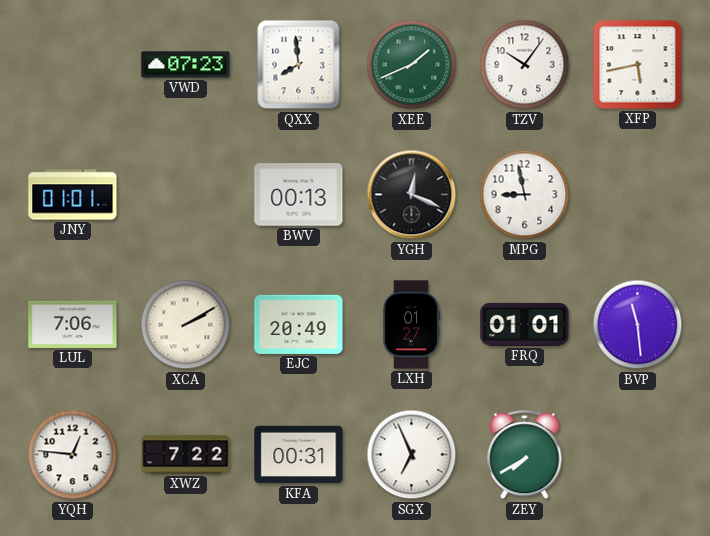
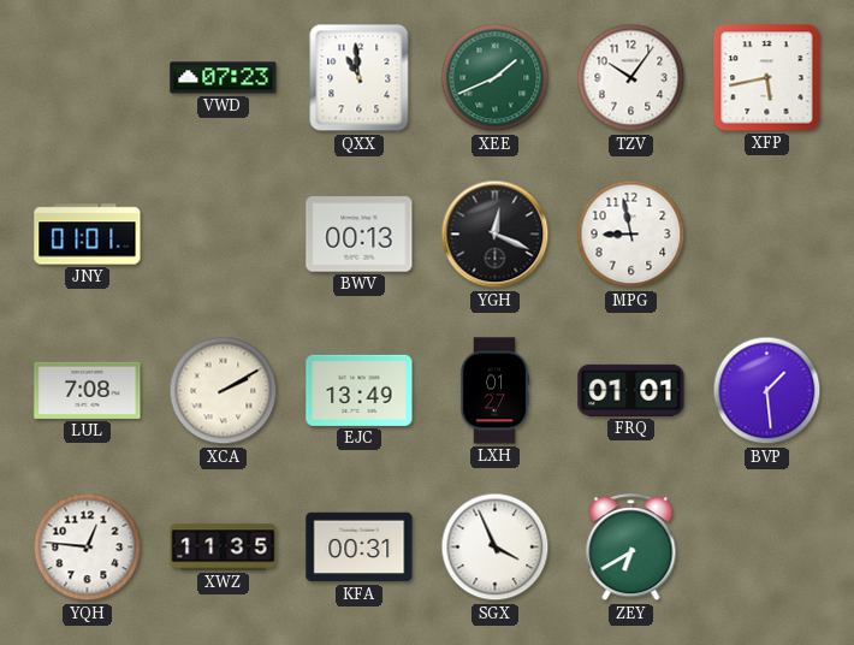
QXX: 7:59 -> 10:59 (360, 78)
LUL: 7:06 -> 7:08 (88, 390)
EJC: 20:49 -> 13:49 (360, 390)
BVP: 11:29 -> 1:29 (767, 391)
XWZ: 7:22 -> 11:35 (224, 548)
SGX: 6:56 -> 3:56 (496, 548)
ZEY: 7:40 -> 6:40 (631, 548)
